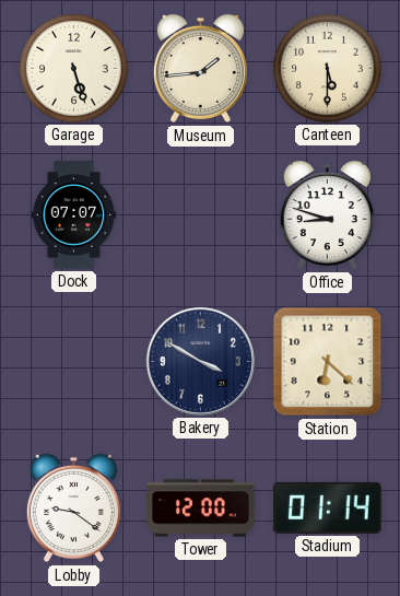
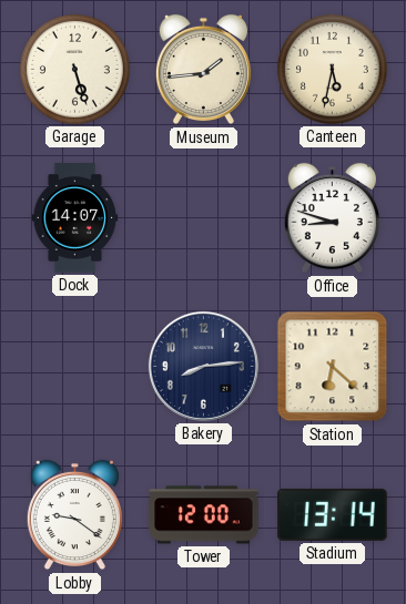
Canteen: 5:30 -> 5:32 (333, 70)
Dock: 07:07 -> 14:07 (75, 218)
Bakery: 3:50 -> 8:14 (203, 366)
Stadium: 01:14 -> 13:14 (333, 514)
